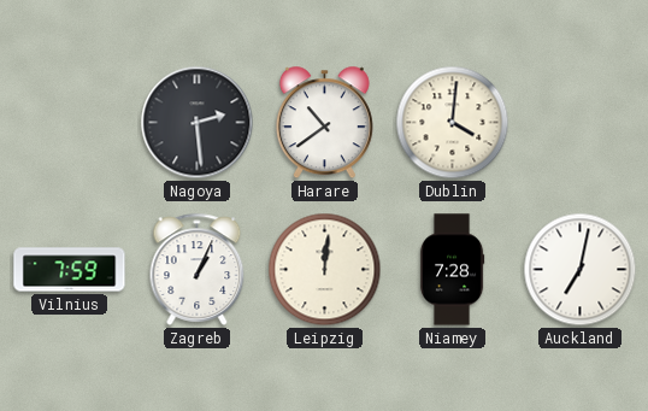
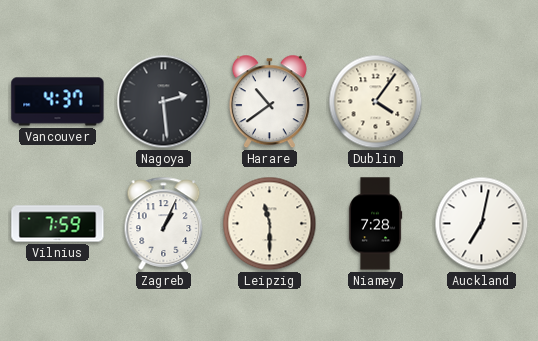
Vancouver: none -> 4:37 (58, 102)
Dublin: 4:01 -> 4:06 (376, 102)
Leipzig: 12:01 -> 11:30 (270, 224)
